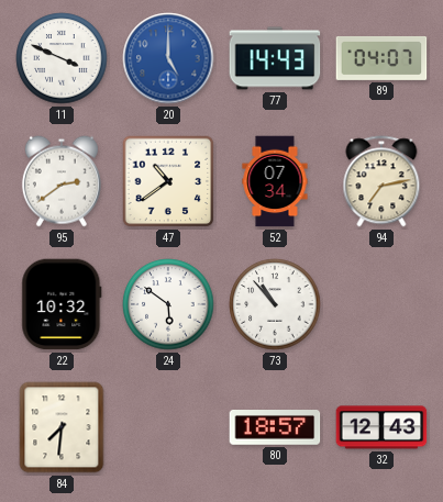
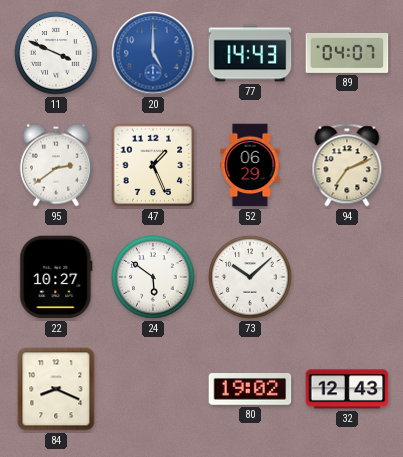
47: 10:39 -> 1:26 (153, 165)
52: 07:34 -> 06:29 (250, 165)
94: 7:13 -> 7:11 (347, 165)
22: 10:32 -> 10:27 (56, 277)
73: 10:53 -> 10:08 (250, 277)
84: 7:31 -> 8:19 (56, 389)
80: 18:57 -> 19:02 (250, 390)
